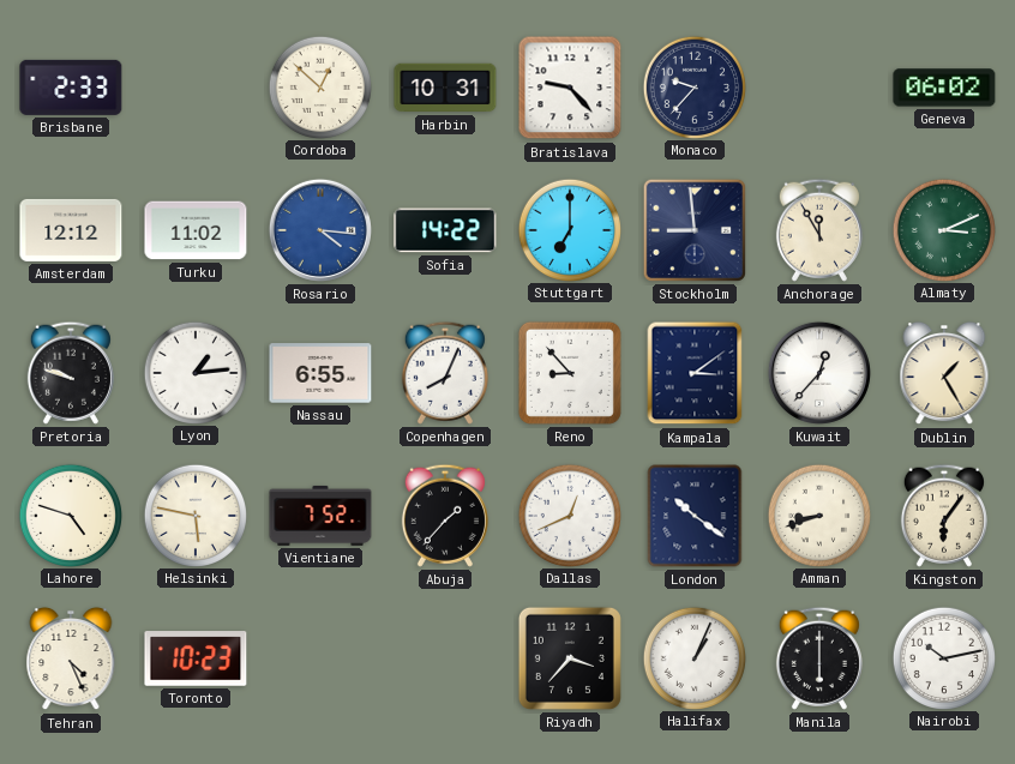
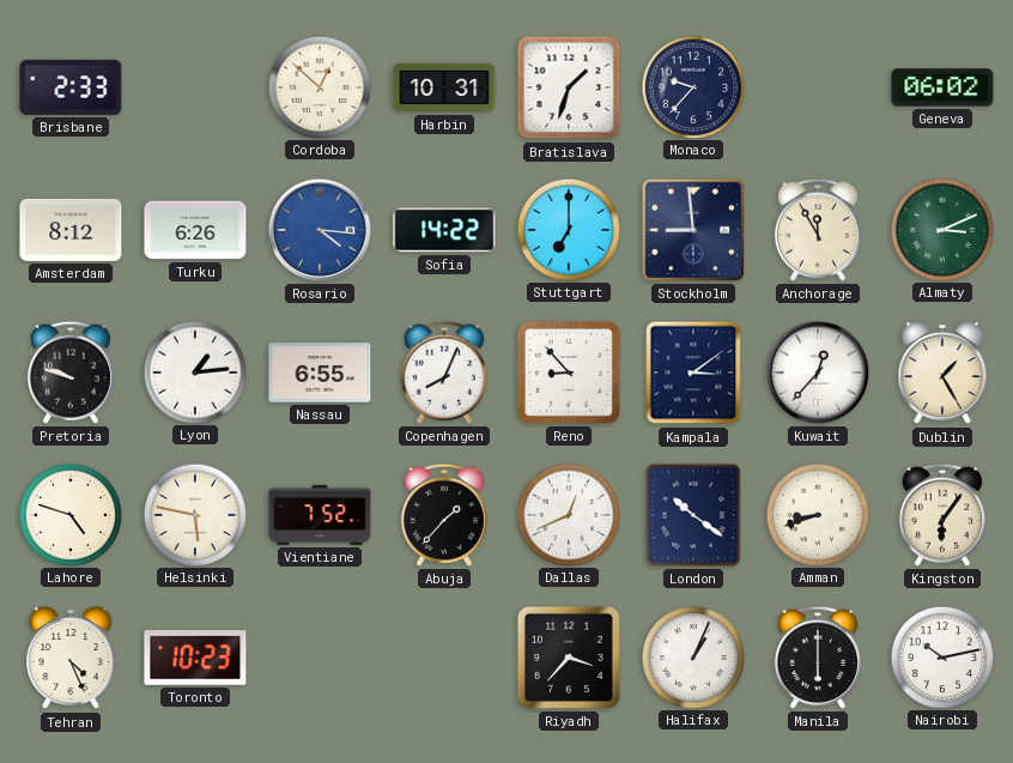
Bratislava: 9:23 -> 1:33 (569, 87)
Amsterdam: 12:12 -> 8:12 (71, 230)
Turku: 11:02 -> 6:26 (195, 230)
